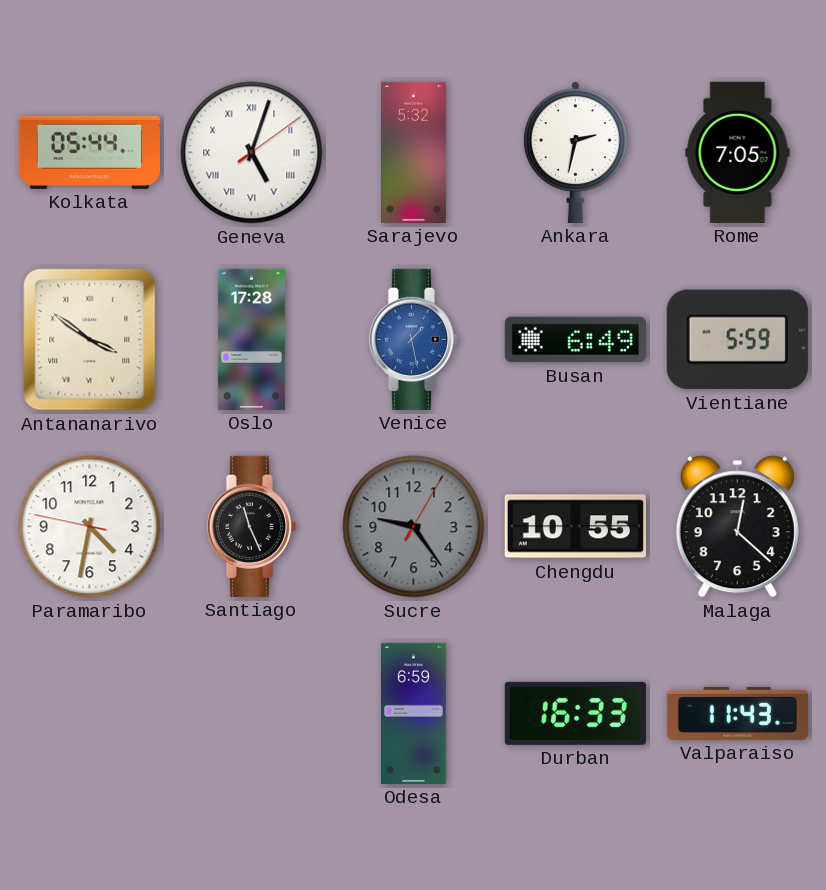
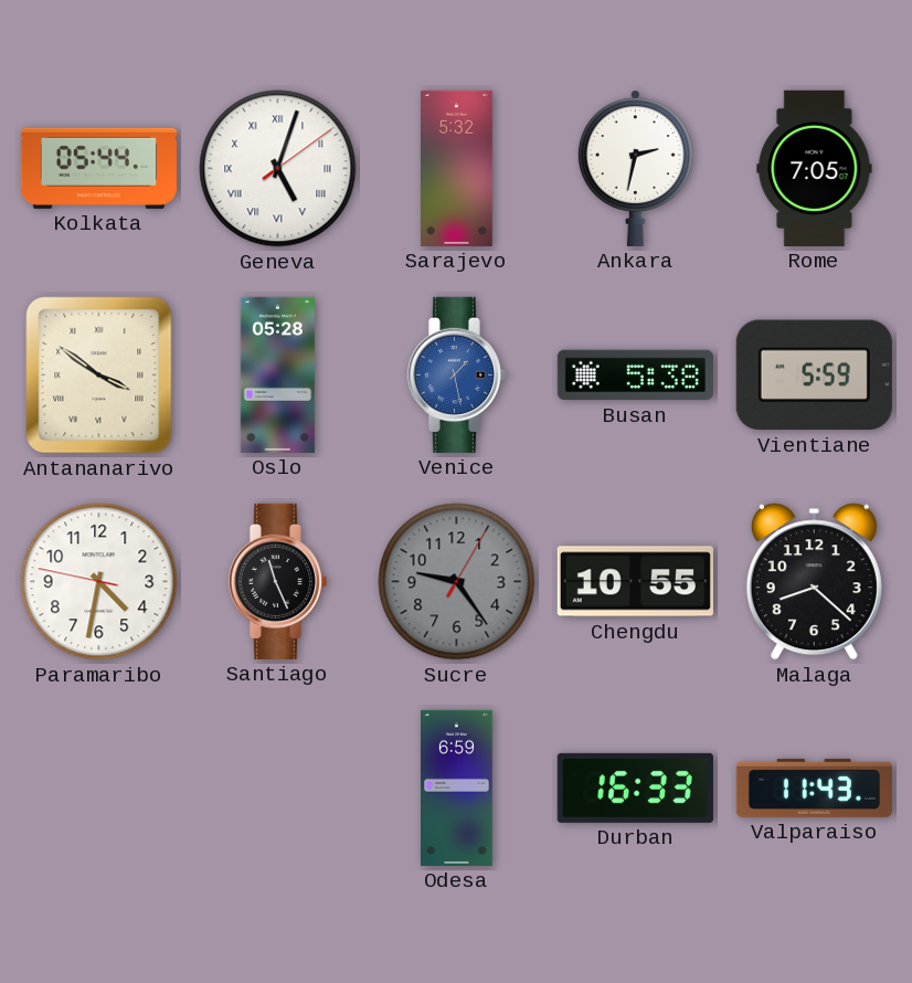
Oslo: 17:28 -> 05:28 (277, 374)
Busan: 6:49 -> 5:38 (635, 376)
Malaga: 12:22 -> 8:22 (814, 582)
